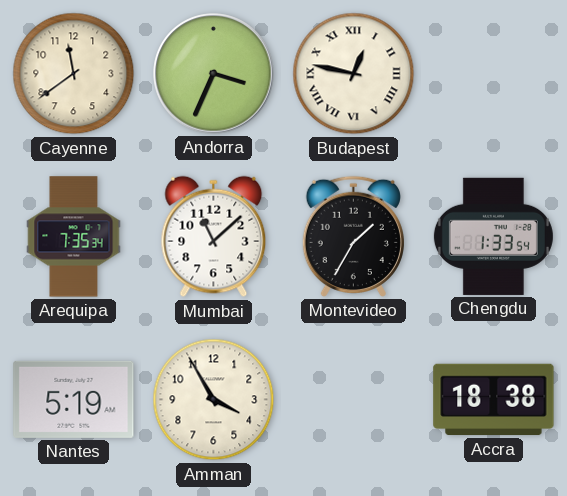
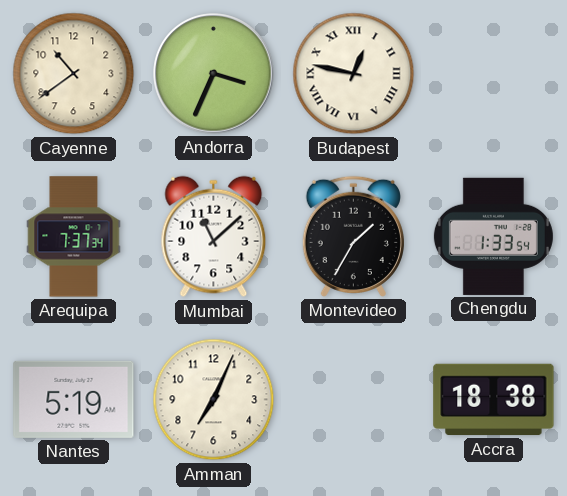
Cayenne: 11:39 -> 10:39 (74, 74)
Arequipa: 7:35 -> 7:37 (74, 237)
Amman: 3:55 -> 7:04 (214, 400)
